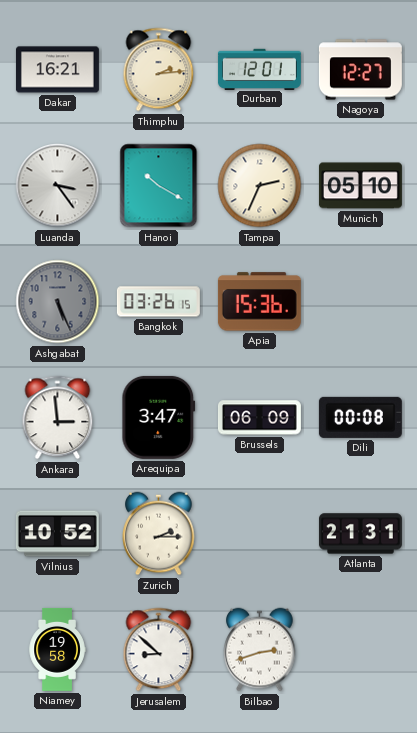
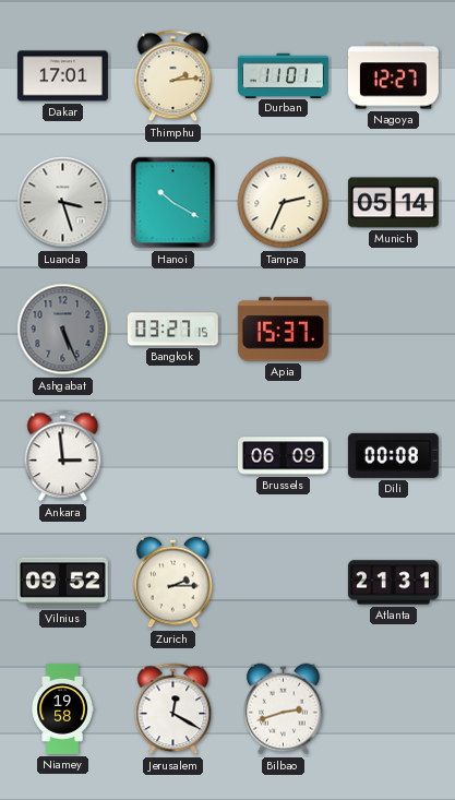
Dakar: 16:21 -> 17:01 (62, 76)
Durban: 12:01 -> 11:01 (283, 75)
Luanda: 3:24 -> 3:27 (63, 203)
Munich: 05:10 -> 05:14 (393, 203)
Bangkok: 03:26 -> 03:27 (172, 330)
Apia: 15:36 -> 15:37 (283, 330)
Arequipa: 3:47 -> none (159, 417)
Vilnius: 10:52 -> 09:52 (62, 583)
Jerusalem: 8:52 -> 12:20 (173, 709)
